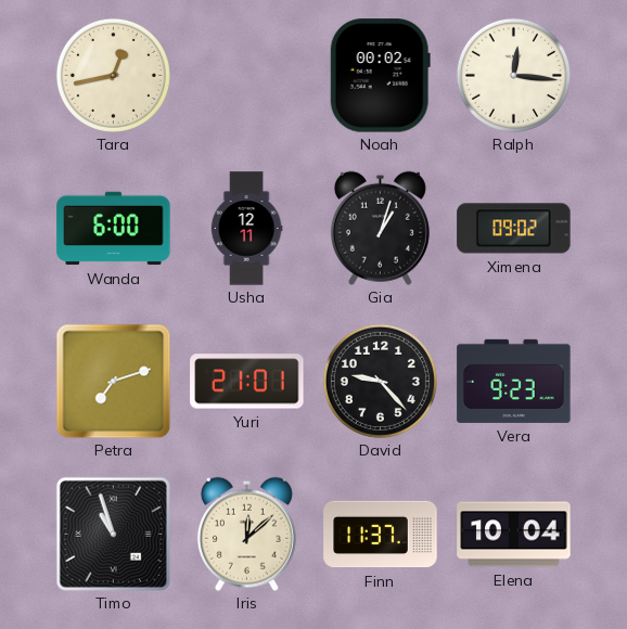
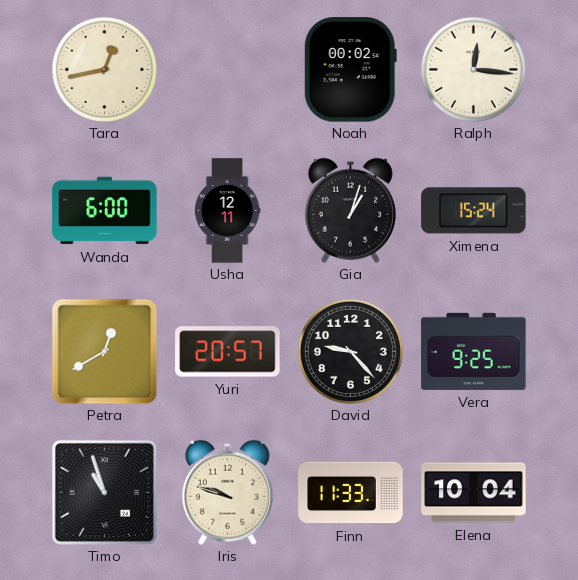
Ximena: 09:02 -> 15:24 (474, 211)
Petra: 7:12 -> 12:40 (104, 351)
Yuri: 21:01 -> 20:57 (228, 352)
Vera: 9:23 -> 9:25 (474, 351)
Iris: 12:08 -> 9:48 (227, 492)
Finn: 11:37 -> 11:33 (351, 493)
